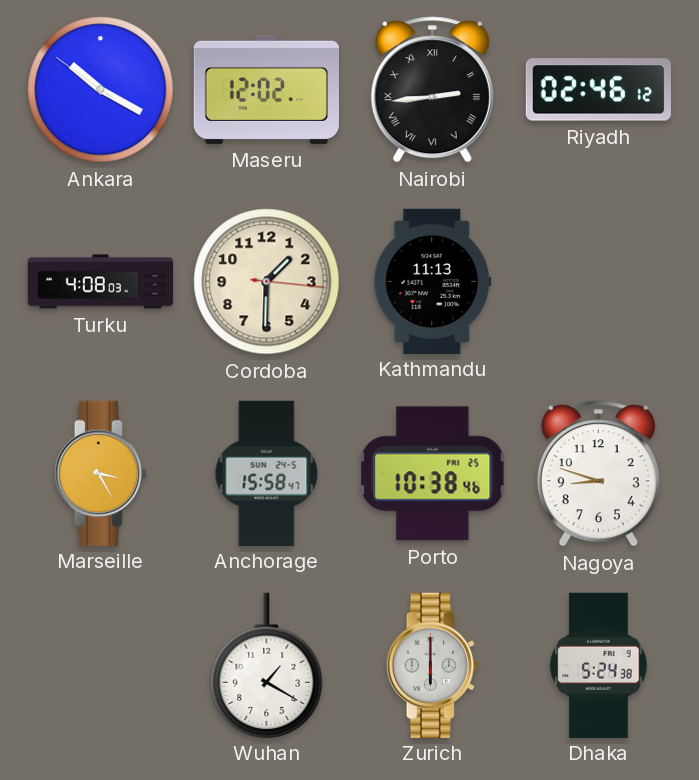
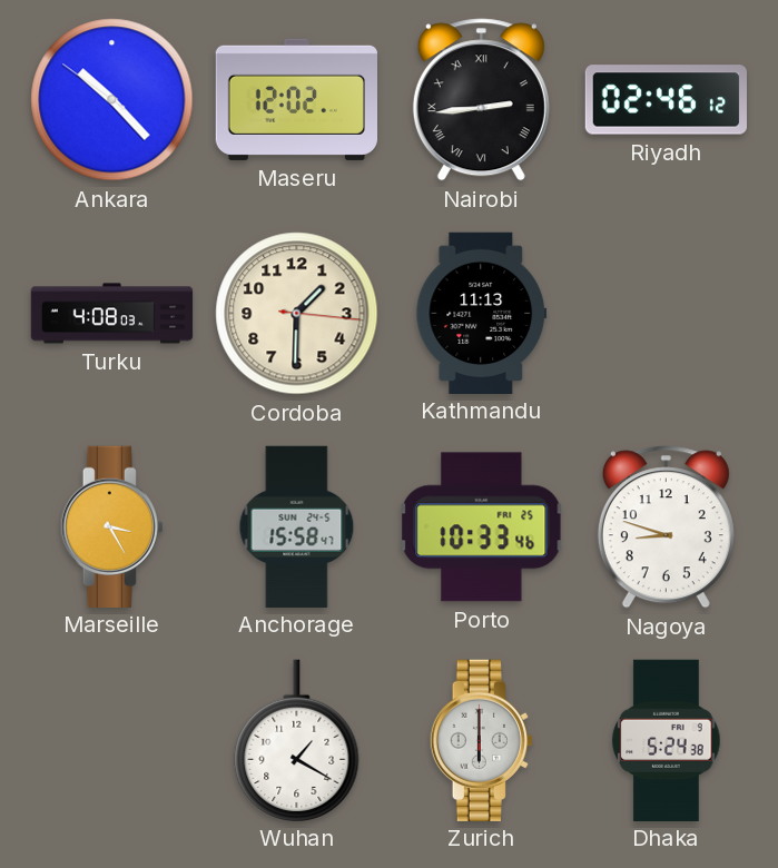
Ankara: 10:19 -> 10:22 (112, 100)
Porto: 10:38 -> 10:33 (482, 527)
